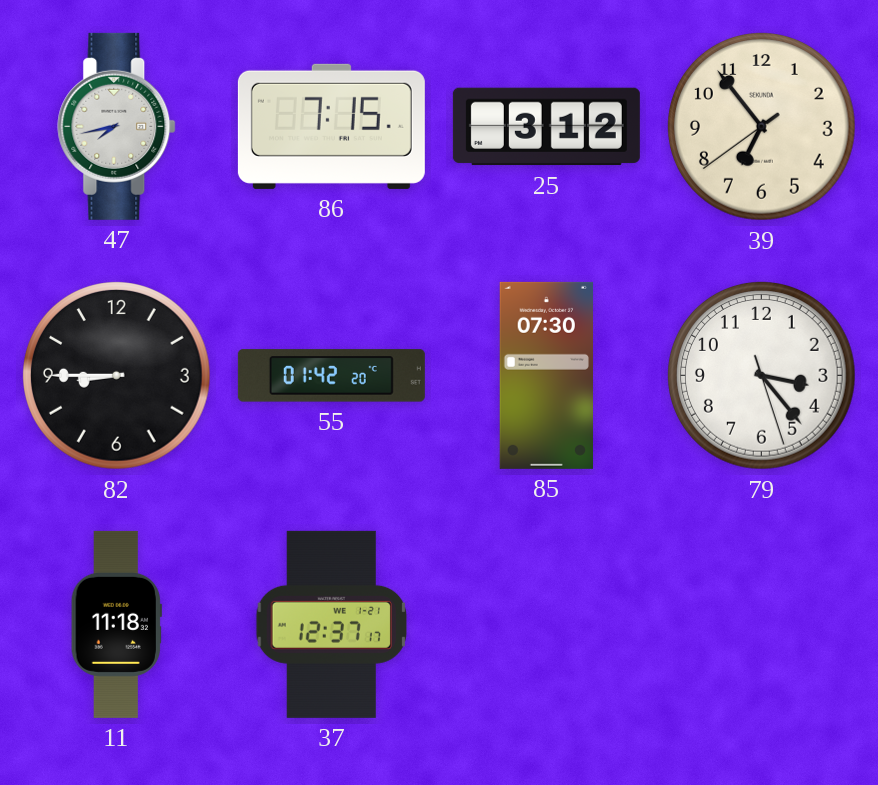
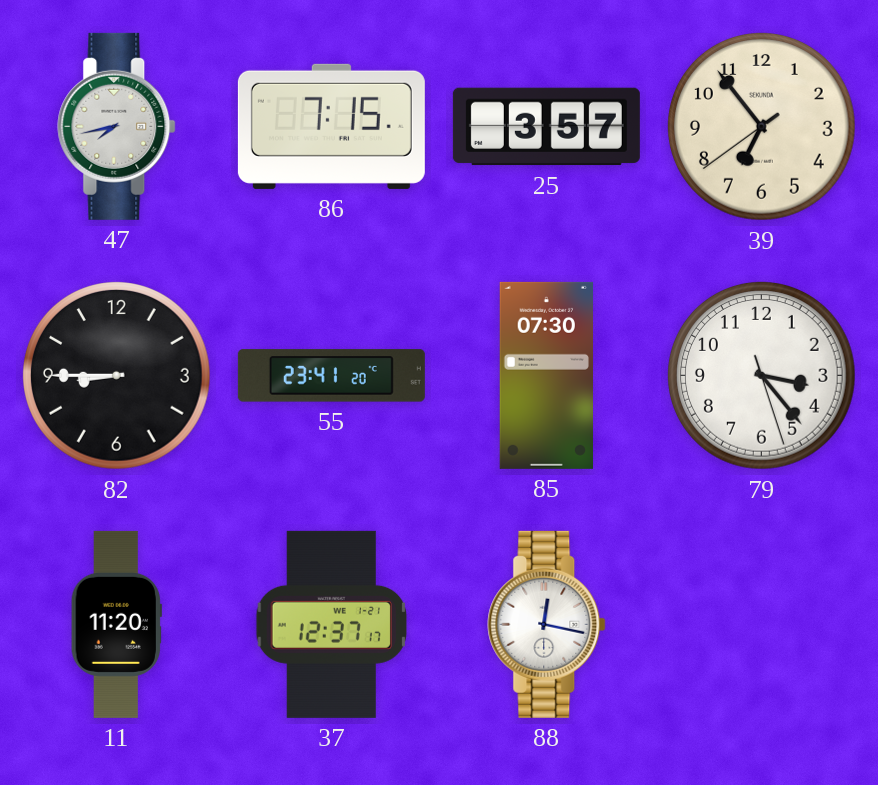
25: 3:12 -> 3:57 (546, 127)
55: 01:42 -> 23:41 (331, 376)
11: 11:18 -> 11:20 (116, 624)
88: none -> 12:17 (547, 624)
